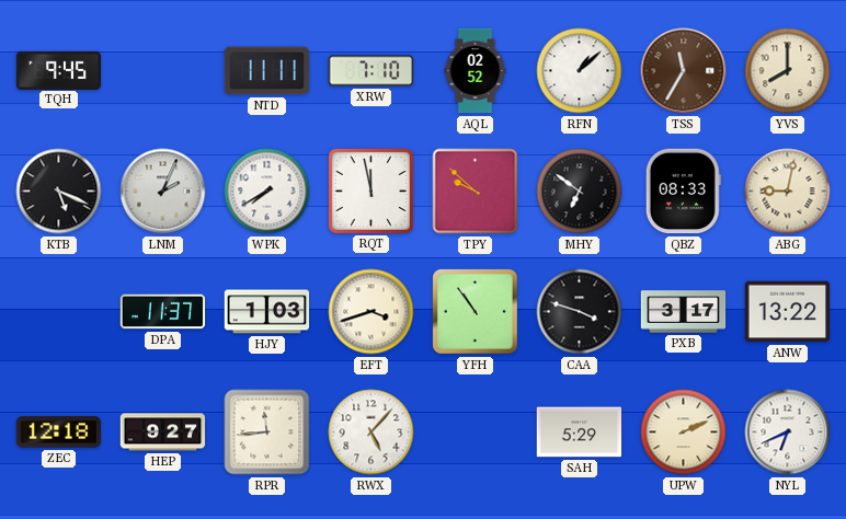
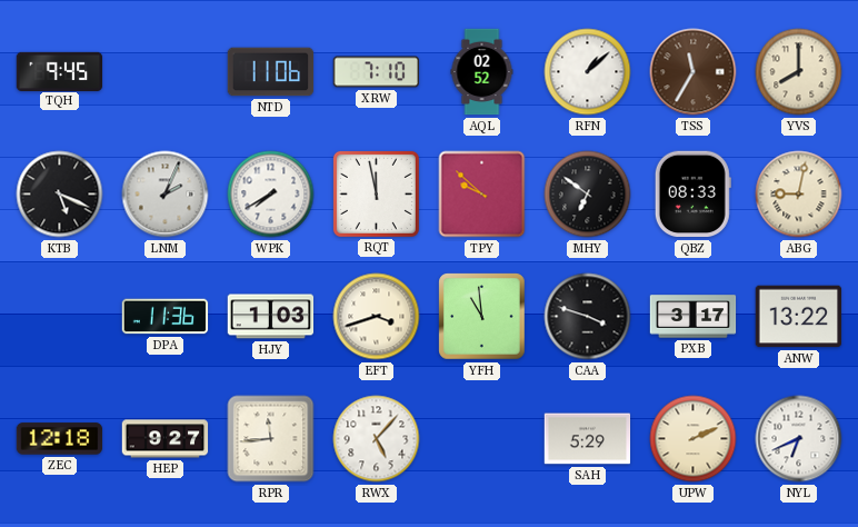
NTD: 11:11 -> 11:06 (271, 72)
DPA: 11:37 -> 11:36 (166, 317)
YFH: 10:54 -> 10:59 (482, 317)
